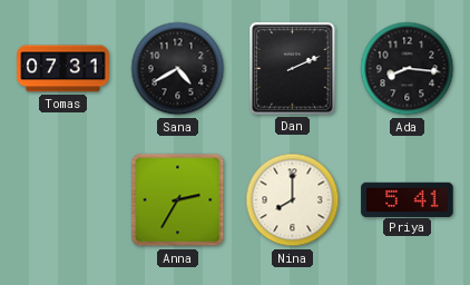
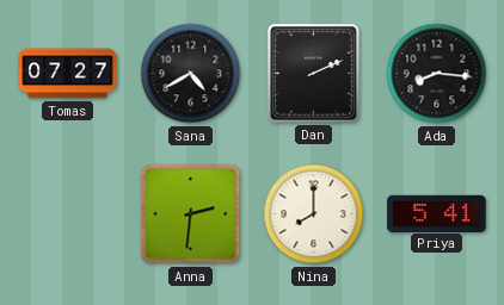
Tomas: 07:31 -> 07:27 (68, 74)
Anna: 2:35 -> 2:31 (191, 214)
